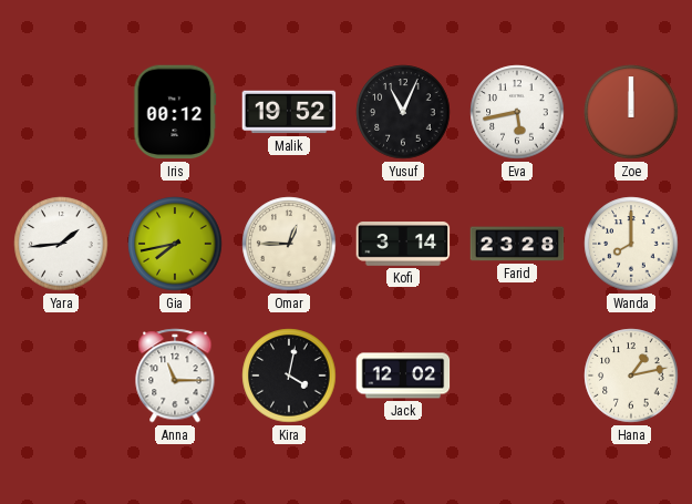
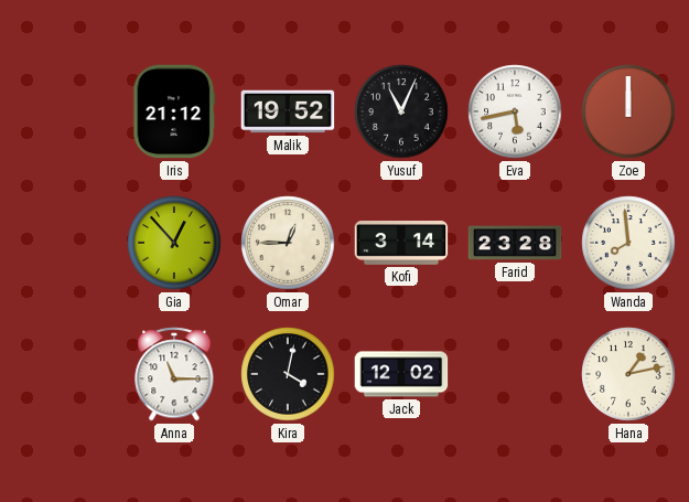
Iris: 00:12 -> 21:12 (174, 111)
Yara: 1:44 -> none (61, 244)
Gia: 7:43 -> 12:53 (174, 243)
Wanda: 8:00 -> 7:59 (628, 243)
